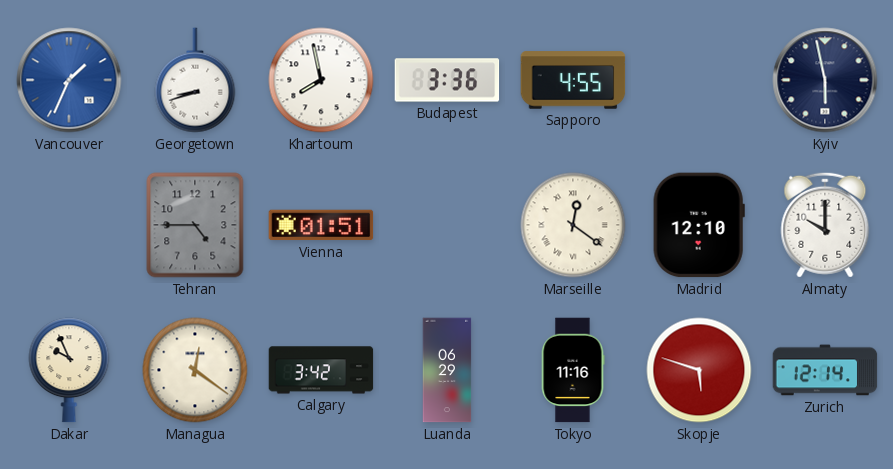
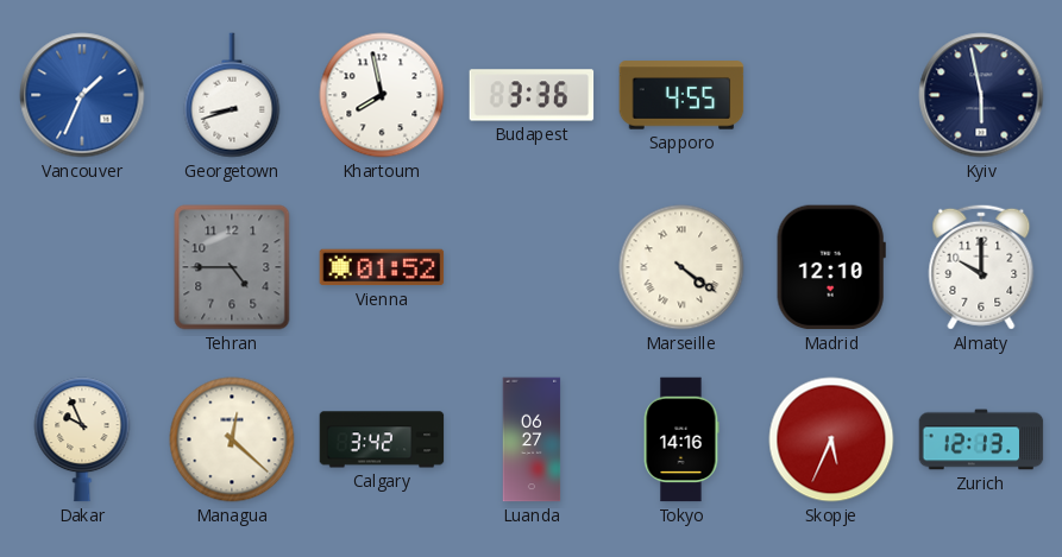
Vienna: 01:51 -> 01:52 (382, 267)
Marseille: 12:21 -> 4:21 (681, 267)
Managua: 12:21 -> 12:22 (232, 439)
Luanda: 06:29 -> 06:27 (532, 439)
Tokyo: 11:16 -> 14:16 (681, 439)
Skopje: 5:48 -> 5:34 (831, 439)
Zurich: 12:14 -> 12:13 (981, 439)
